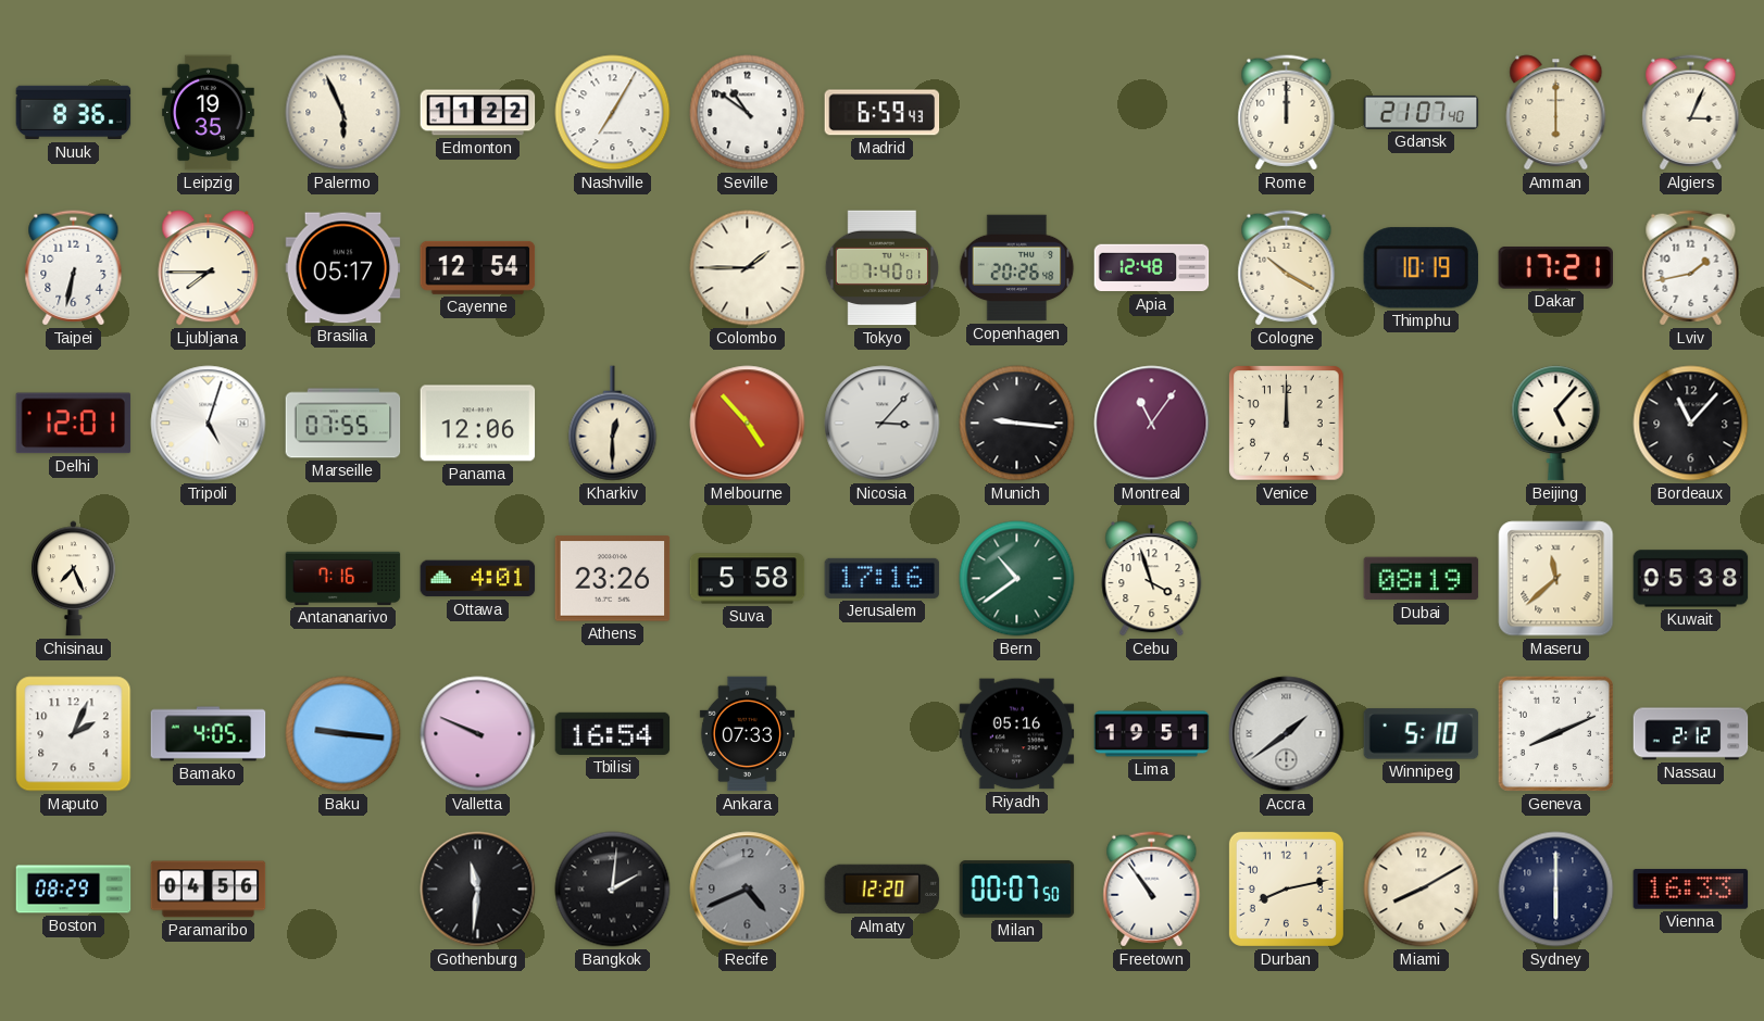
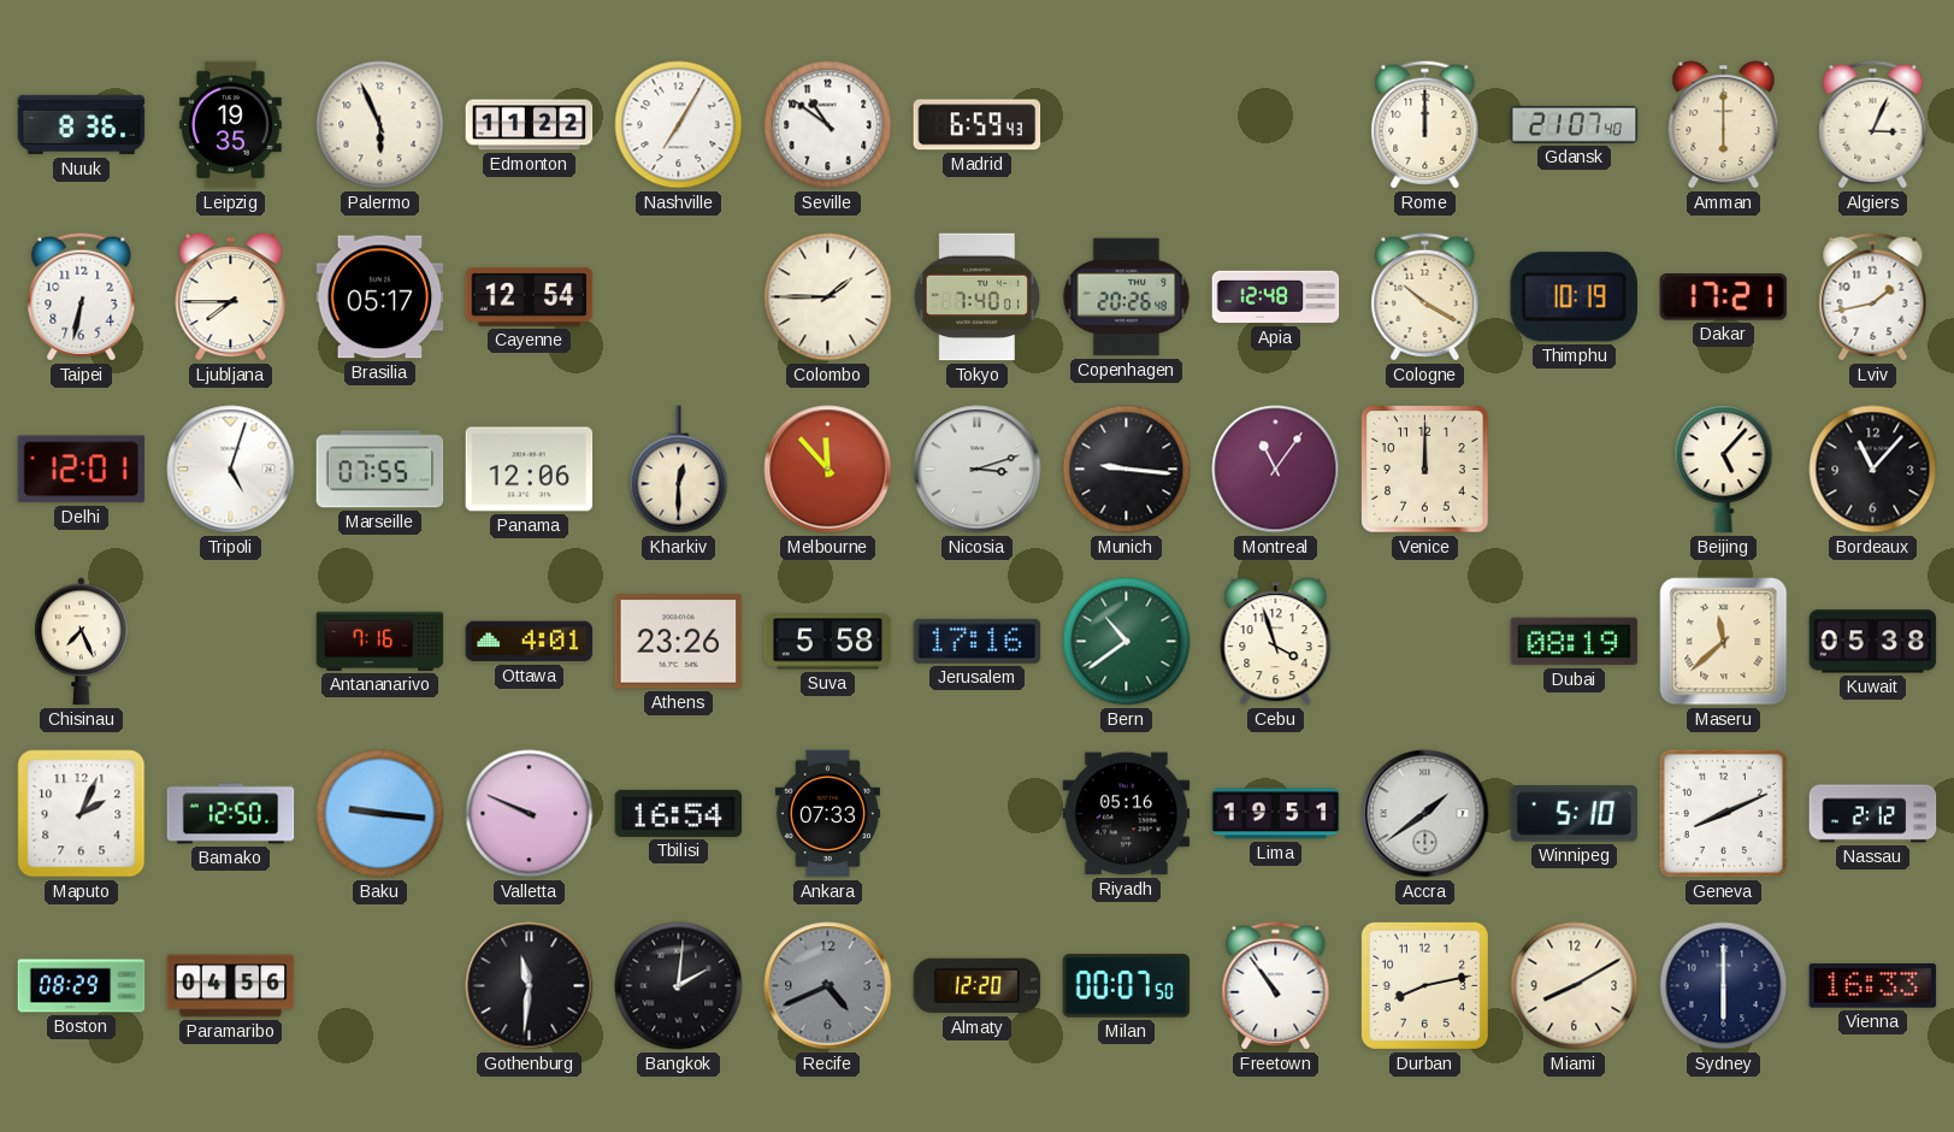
Melbourne: 4:53 -> 11:53 (828, 470)
Nicosia: 3:07 -> 3:12 (978, 470)
Bamako: 4:05 -> 12:50 (231, 814)
